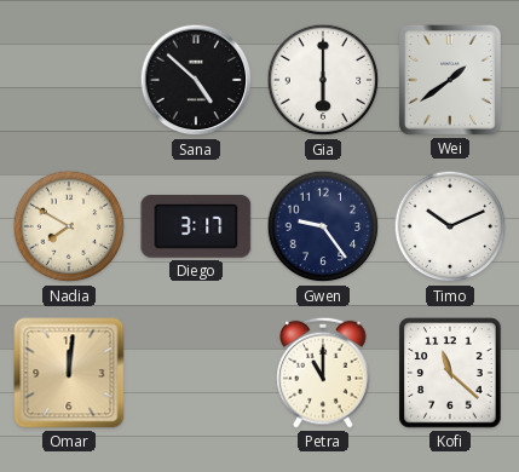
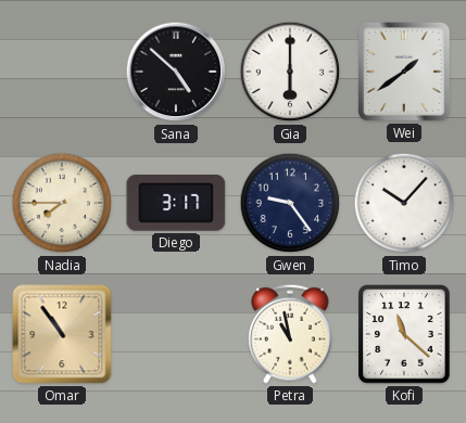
Nadia: 7:50 -> 7:45 (62, 203)
Timo: 10:11 -> 10:07 (404, 203)
Omar: 12:01 -> 10:54 (62, 334)
Petra: 11:00 -> 10:58 (290, 334)
